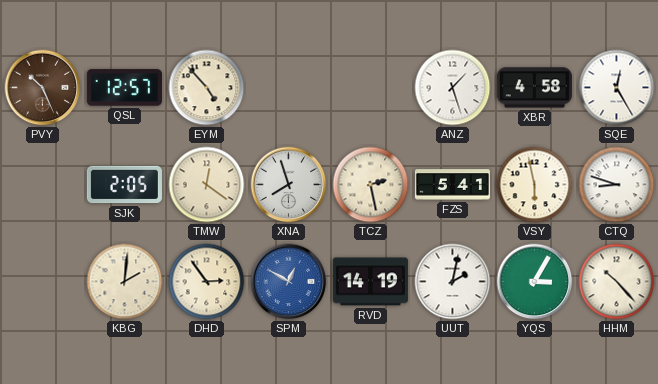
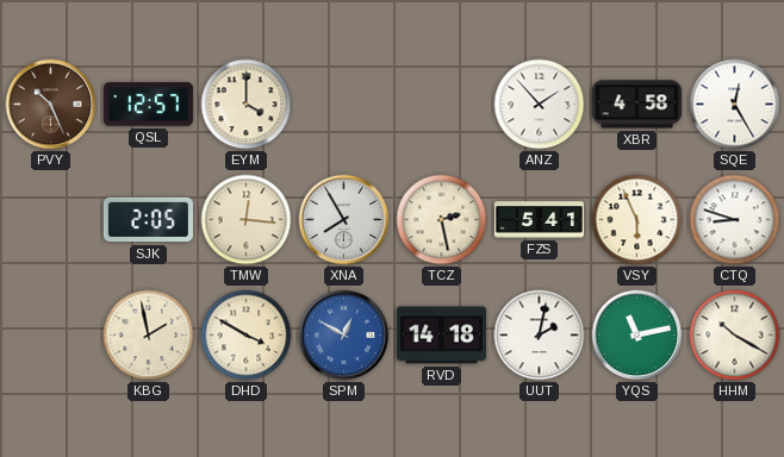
EYM: 4:53 -> 4:00 (247, 105)
ANZ: 1:27 -> 1:53 (540, 105)
TMW: 12:21 -> 12:16 (247, 220)
XNA: 7:57 -> 7:55 (344, 220)
VSY: 5:58 -> 5:56 (637, 220)
KBG: 2:01 -> 1:58 (149, 336)
DHD: 2:54 -> 3:50 (247, 336)
RVD: 14:19 -> 14:18 (441, 336)
YQS: 3:05 -> 11:13 (637, 336)
HHM: 10:23 -> 10:20 (735, 336)
